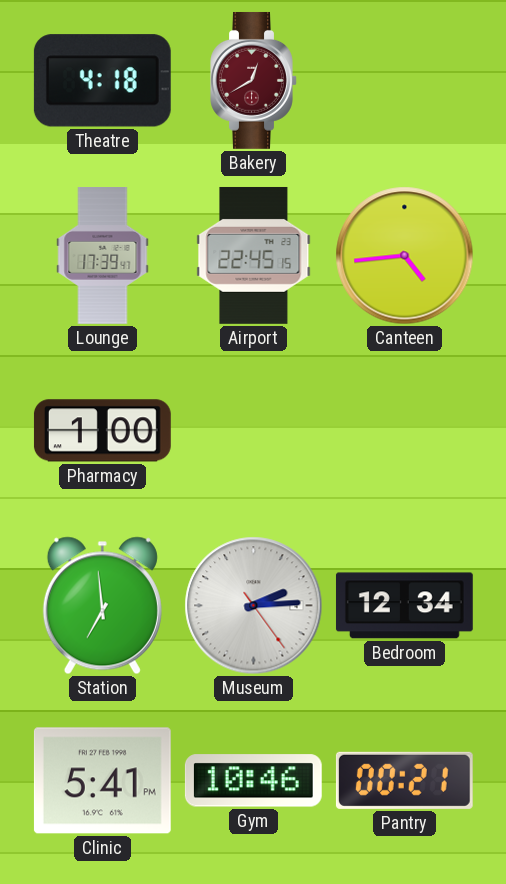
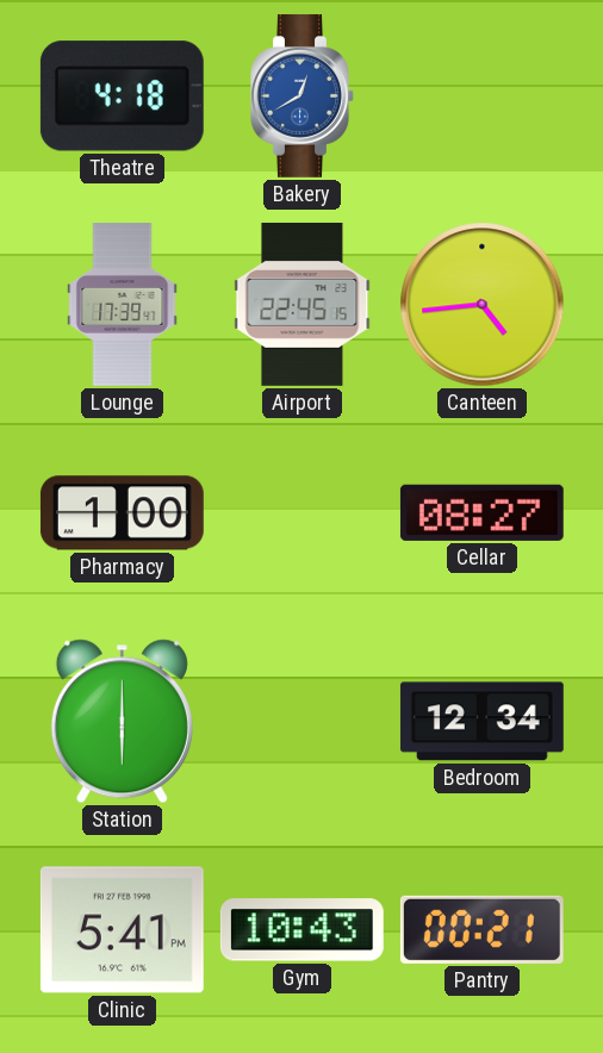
Bakery dial: burgundy -> blue (303, 95)
Cellar: none -> 08:27 (481, 512)
Station: 6:59 -> 6:00 (122, 722)
Museum: 2:14 -> none (254, 606)
Gym: 10:46 -> 10:43 (301, 930)
